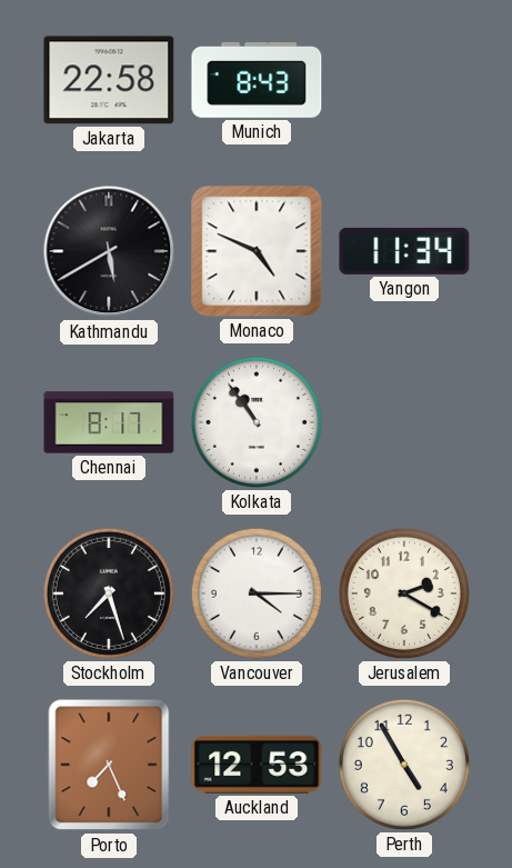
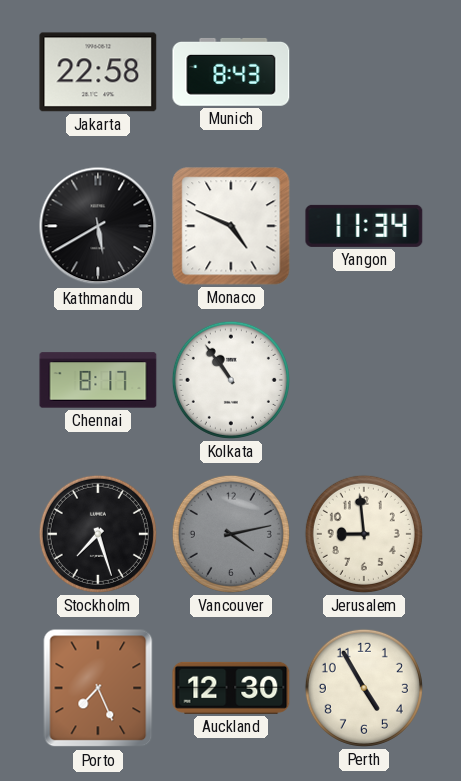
Vancouver: 4:15 -> 4:13 (231, 534)
Vancouver dial: white -> grey (231, 534)
Jerusalem: 2:20 -> 8:59 (364, 534)
Auckland: 12:53 -> 12:30 (231, 688)
